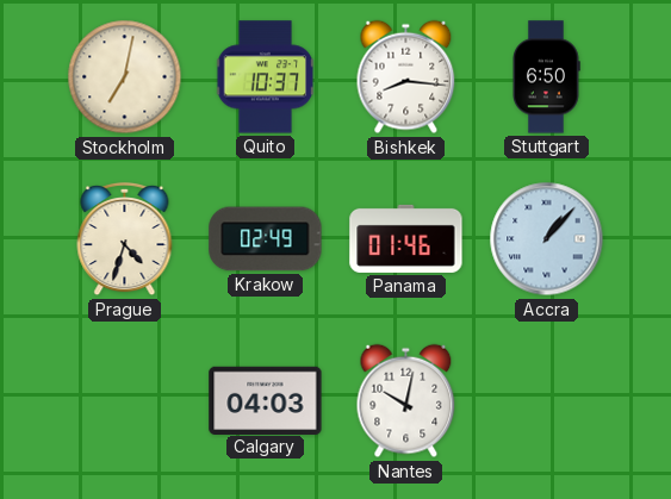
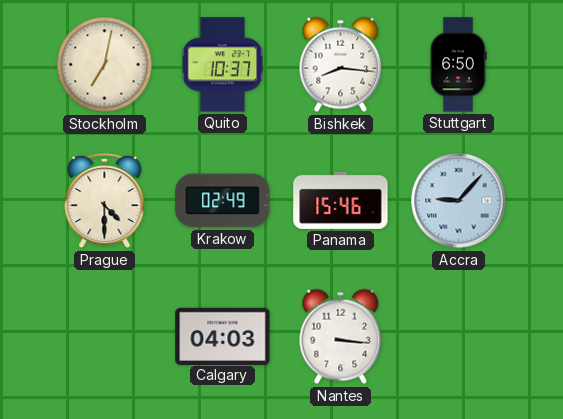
Prague: 4:33 -> 4:30 (105, 201)
Panama: 01:46 -> 15:46 (341, 200)
Accra: 1:07 -> 9:07 (459, 201)
Nantes: 10:02 -> 3:16 (341, 337)
